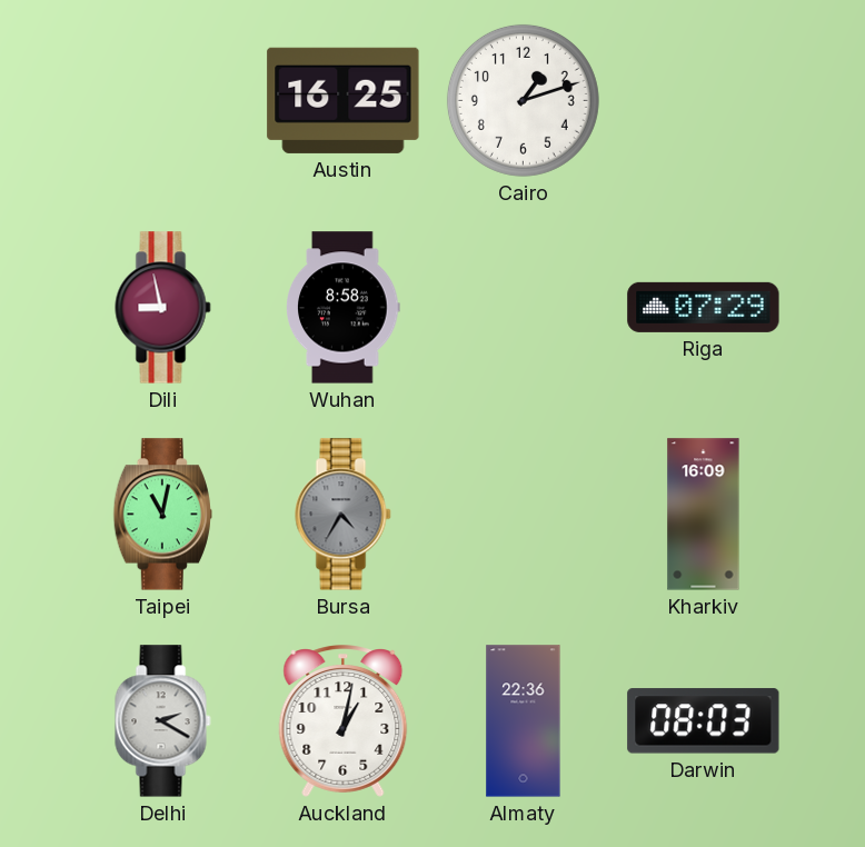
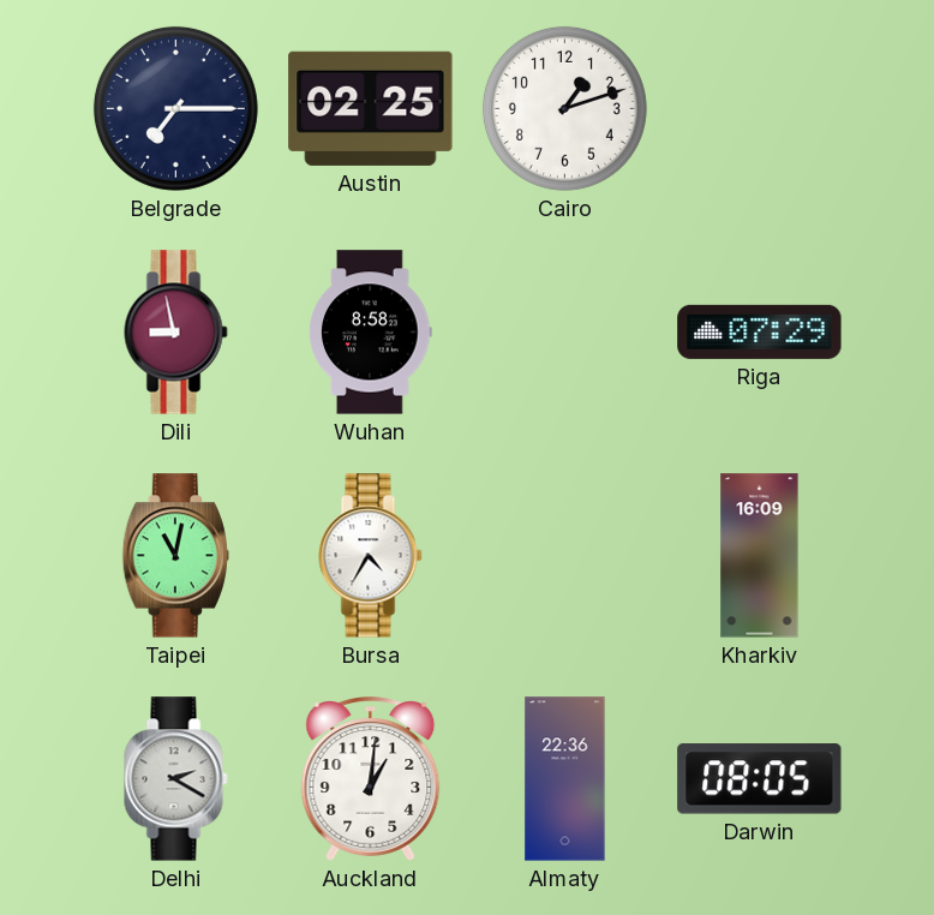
Belgrade: none -> 7:15 (175, 108)
Austin: 16:25 -> 02:25 (371, 108)
Bursa dial: grey -> white (371, 556)
Auckland: 1:02 -> 1:01 (371, 779)
Darwin: 08:03 -> 08:05 (760, 779)
